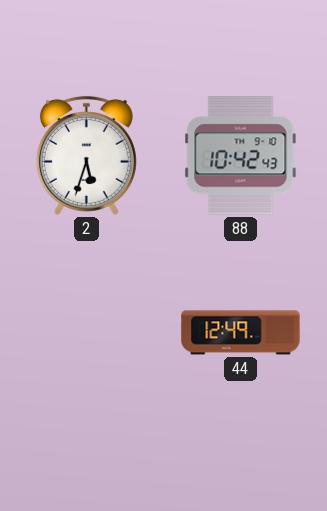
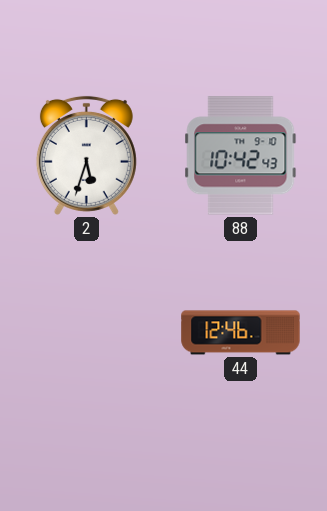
44: 12:49 -> 12:46 (241, 333)
